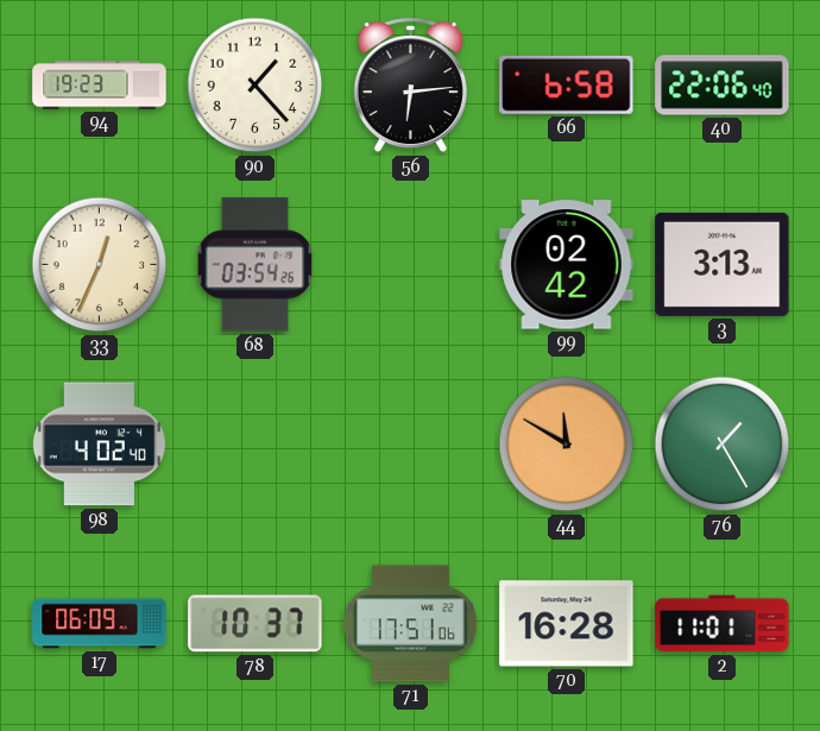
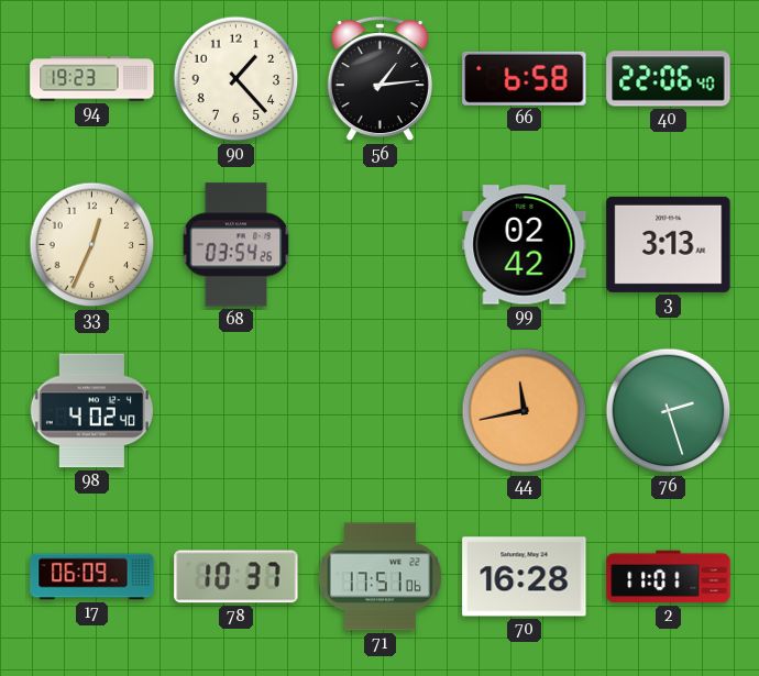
56: 6:14 -> 1:14 (380, 79)
44: 11:50 -> 11:43 (525, 411)
76: 1:25 -> 2:27 (669, 411)
